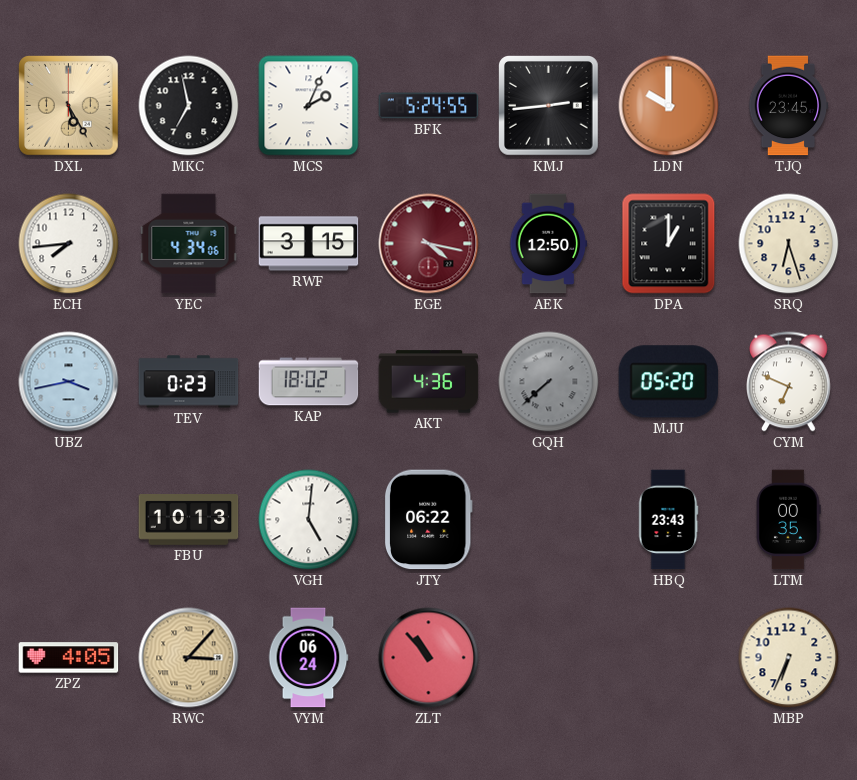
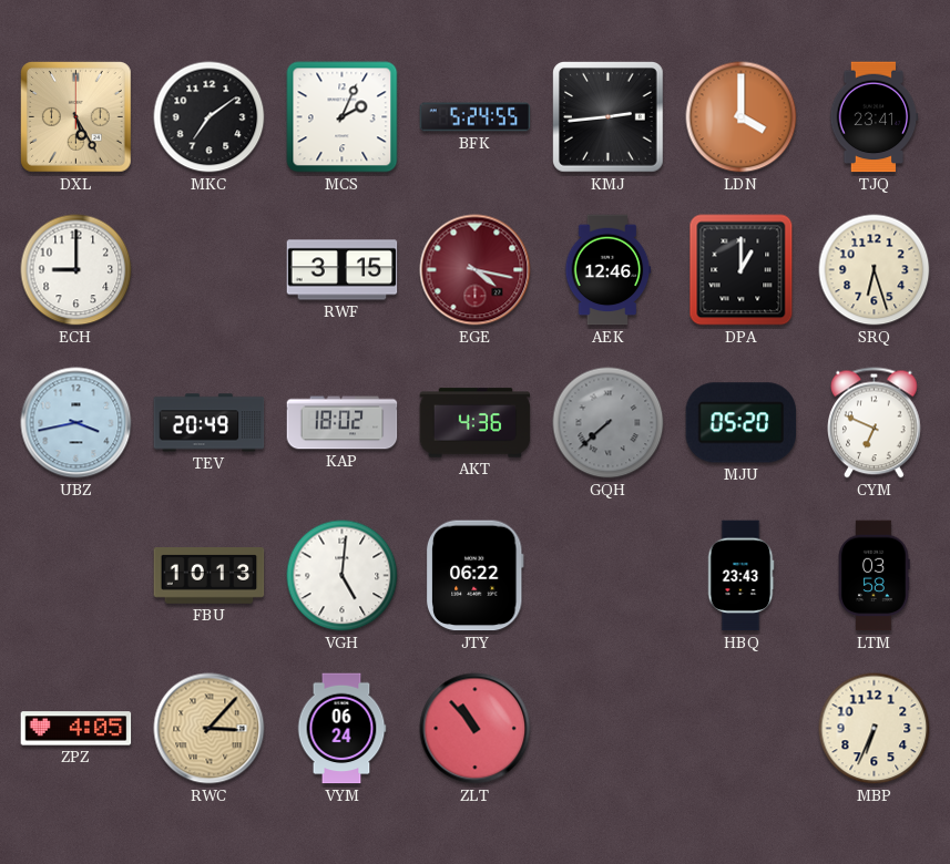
MKC: 6:58 -> 7:09 (210, 117)
LDN: 10:00 -> 4:00 (742, 117)
TJQ: 23:45 -> 23:41 (874, 117)
ECH: 7:44 -> 9:00 (76, 270)
YEC: 4:34 -> none (189, 244)
AEK: 12:50 -> 12:46 (609, 270)
TEV: 0:23 -> 20:49 (210, 423)
LTM: 00:35 -> 03:58 (874, 576)
